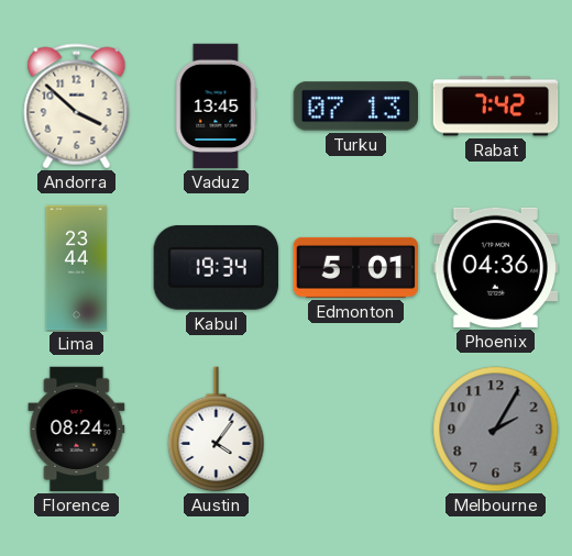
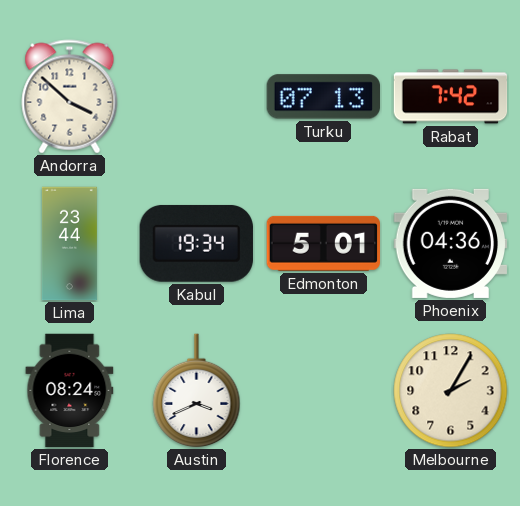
Vaduz: 13:45 -> none (217, 107)
Austin: 4:06 -> 3:41 (197, 391)
Melbourne dial: grey -> cream (451, 391)
